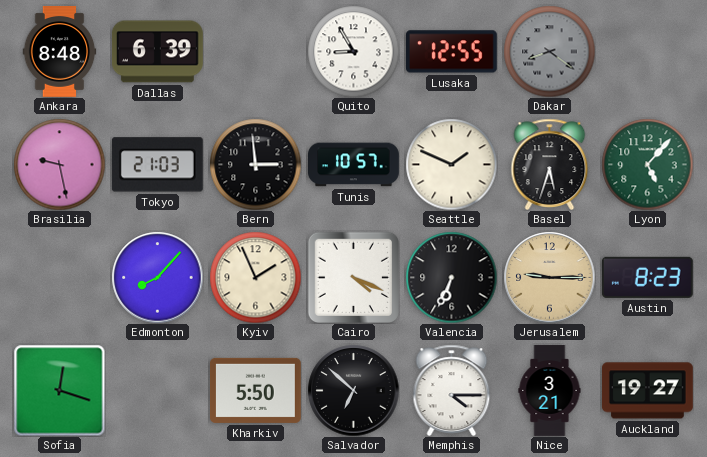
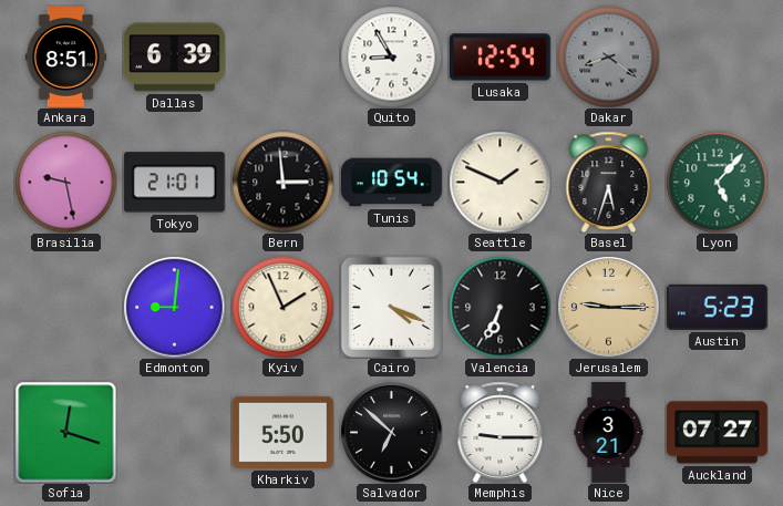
Ankara: 8:48 -> 8:51 (66, 58)
Lusaka: 12:55 -> 12:54 (499, 58)
Tokyo: 21:03 -> 21:01 (174, 183)
Tunis: 10:57 -> 10:54 (392, 183)
Edmonton: 8:07 -> 9:01 (174, 307)
Austin: 8:23 -> 5:23 (717, 307)
Memphis: 4:15 -> 9:15 (501, 432)
Auckland: 19:27 -> 07:27 (717, 433)
